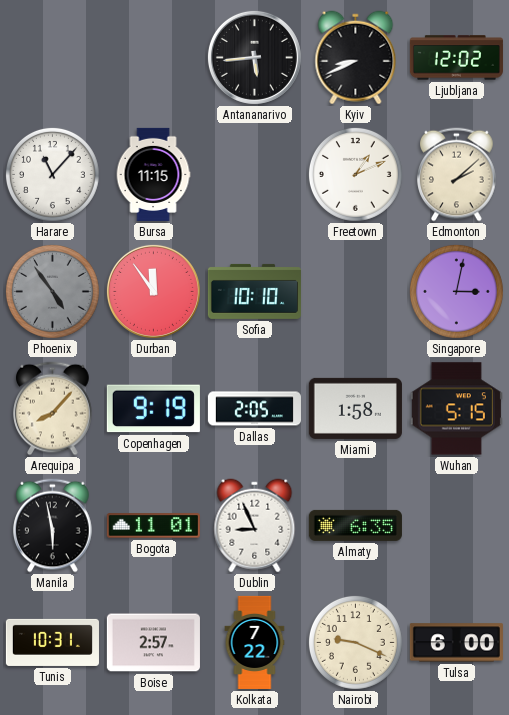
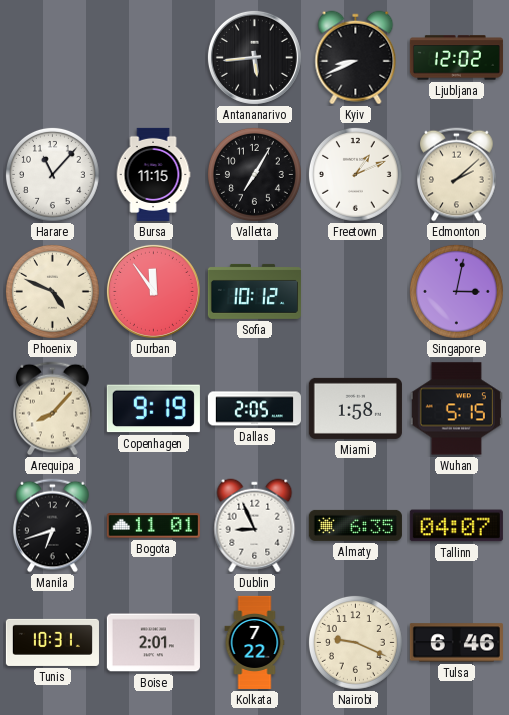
Valletta: none -> 7:05 (254, 174)
Phoenix: 4:54 -> 4:49 (52, 291)
Phoenix dial: grey -> cream (52, 291)
Sofia: 10:10 -> 10:12 (254, 291)
Manila: 5:58 -> 6:42 (53, 526)
Tallinn: none -> 04:07 (456, 526)
Boise: 2:57 -> 2:01 (153, 643)
Tulsa: 6:00 -> 6:46 (456, 643)
